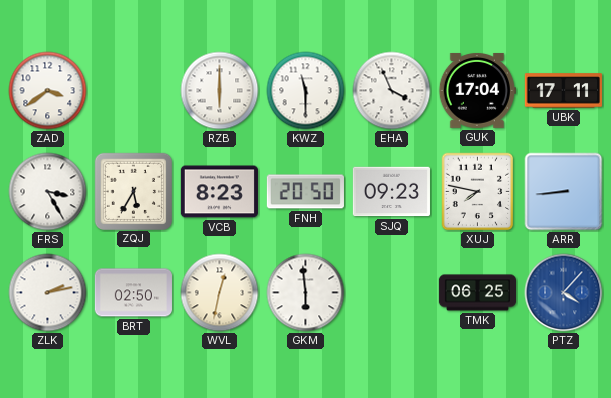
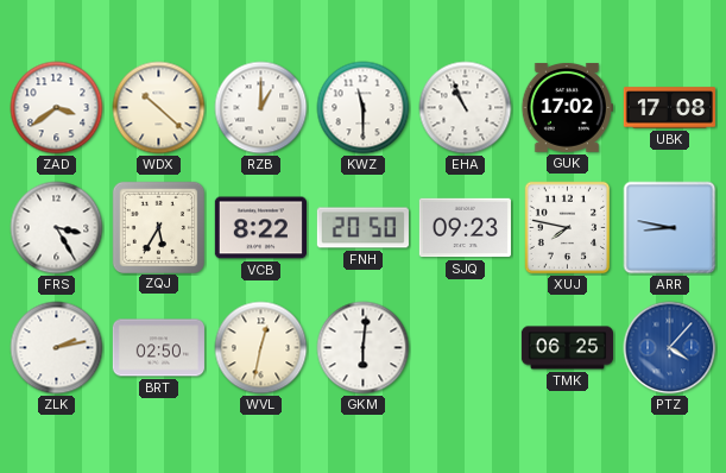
WDX: none -> 10:22 (159, 108)
RZB: 6:00 -> 1:00 (261, 108)
EHA: 3:56 -> 10:56 (466, 108)
GUK: 17:04 -> 17:02 (567, 107)
UBK: 17:11 -> 17:08 (669, 108)
VCB: 8:23 -> 8:22 (260, 228)
ARR: 8:44 -> 8:47 (670, 228)
GKM: 5:59 -> 6:01 (364, 348)
